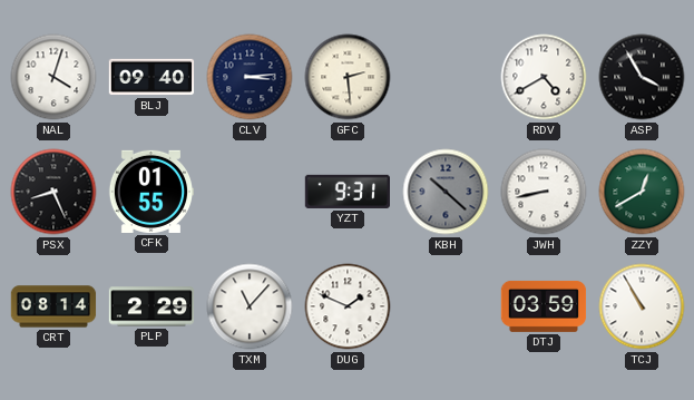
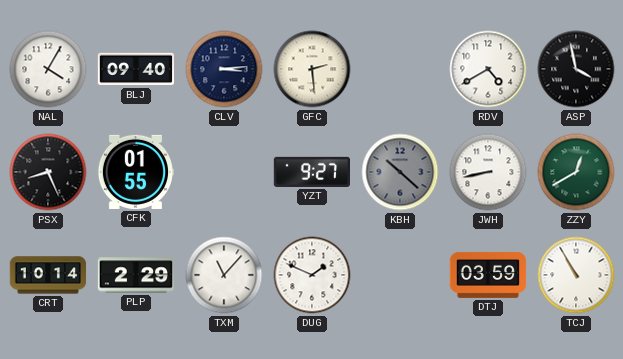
NAL: 4:03 -> 4:05 (48, 69)
ASP: 3:55 -> 3:58 (576, 69)
YZT: 9:31 -> 9:27 (311, 172)
CRT: 08:14 -> 10:14 (48, 275)
